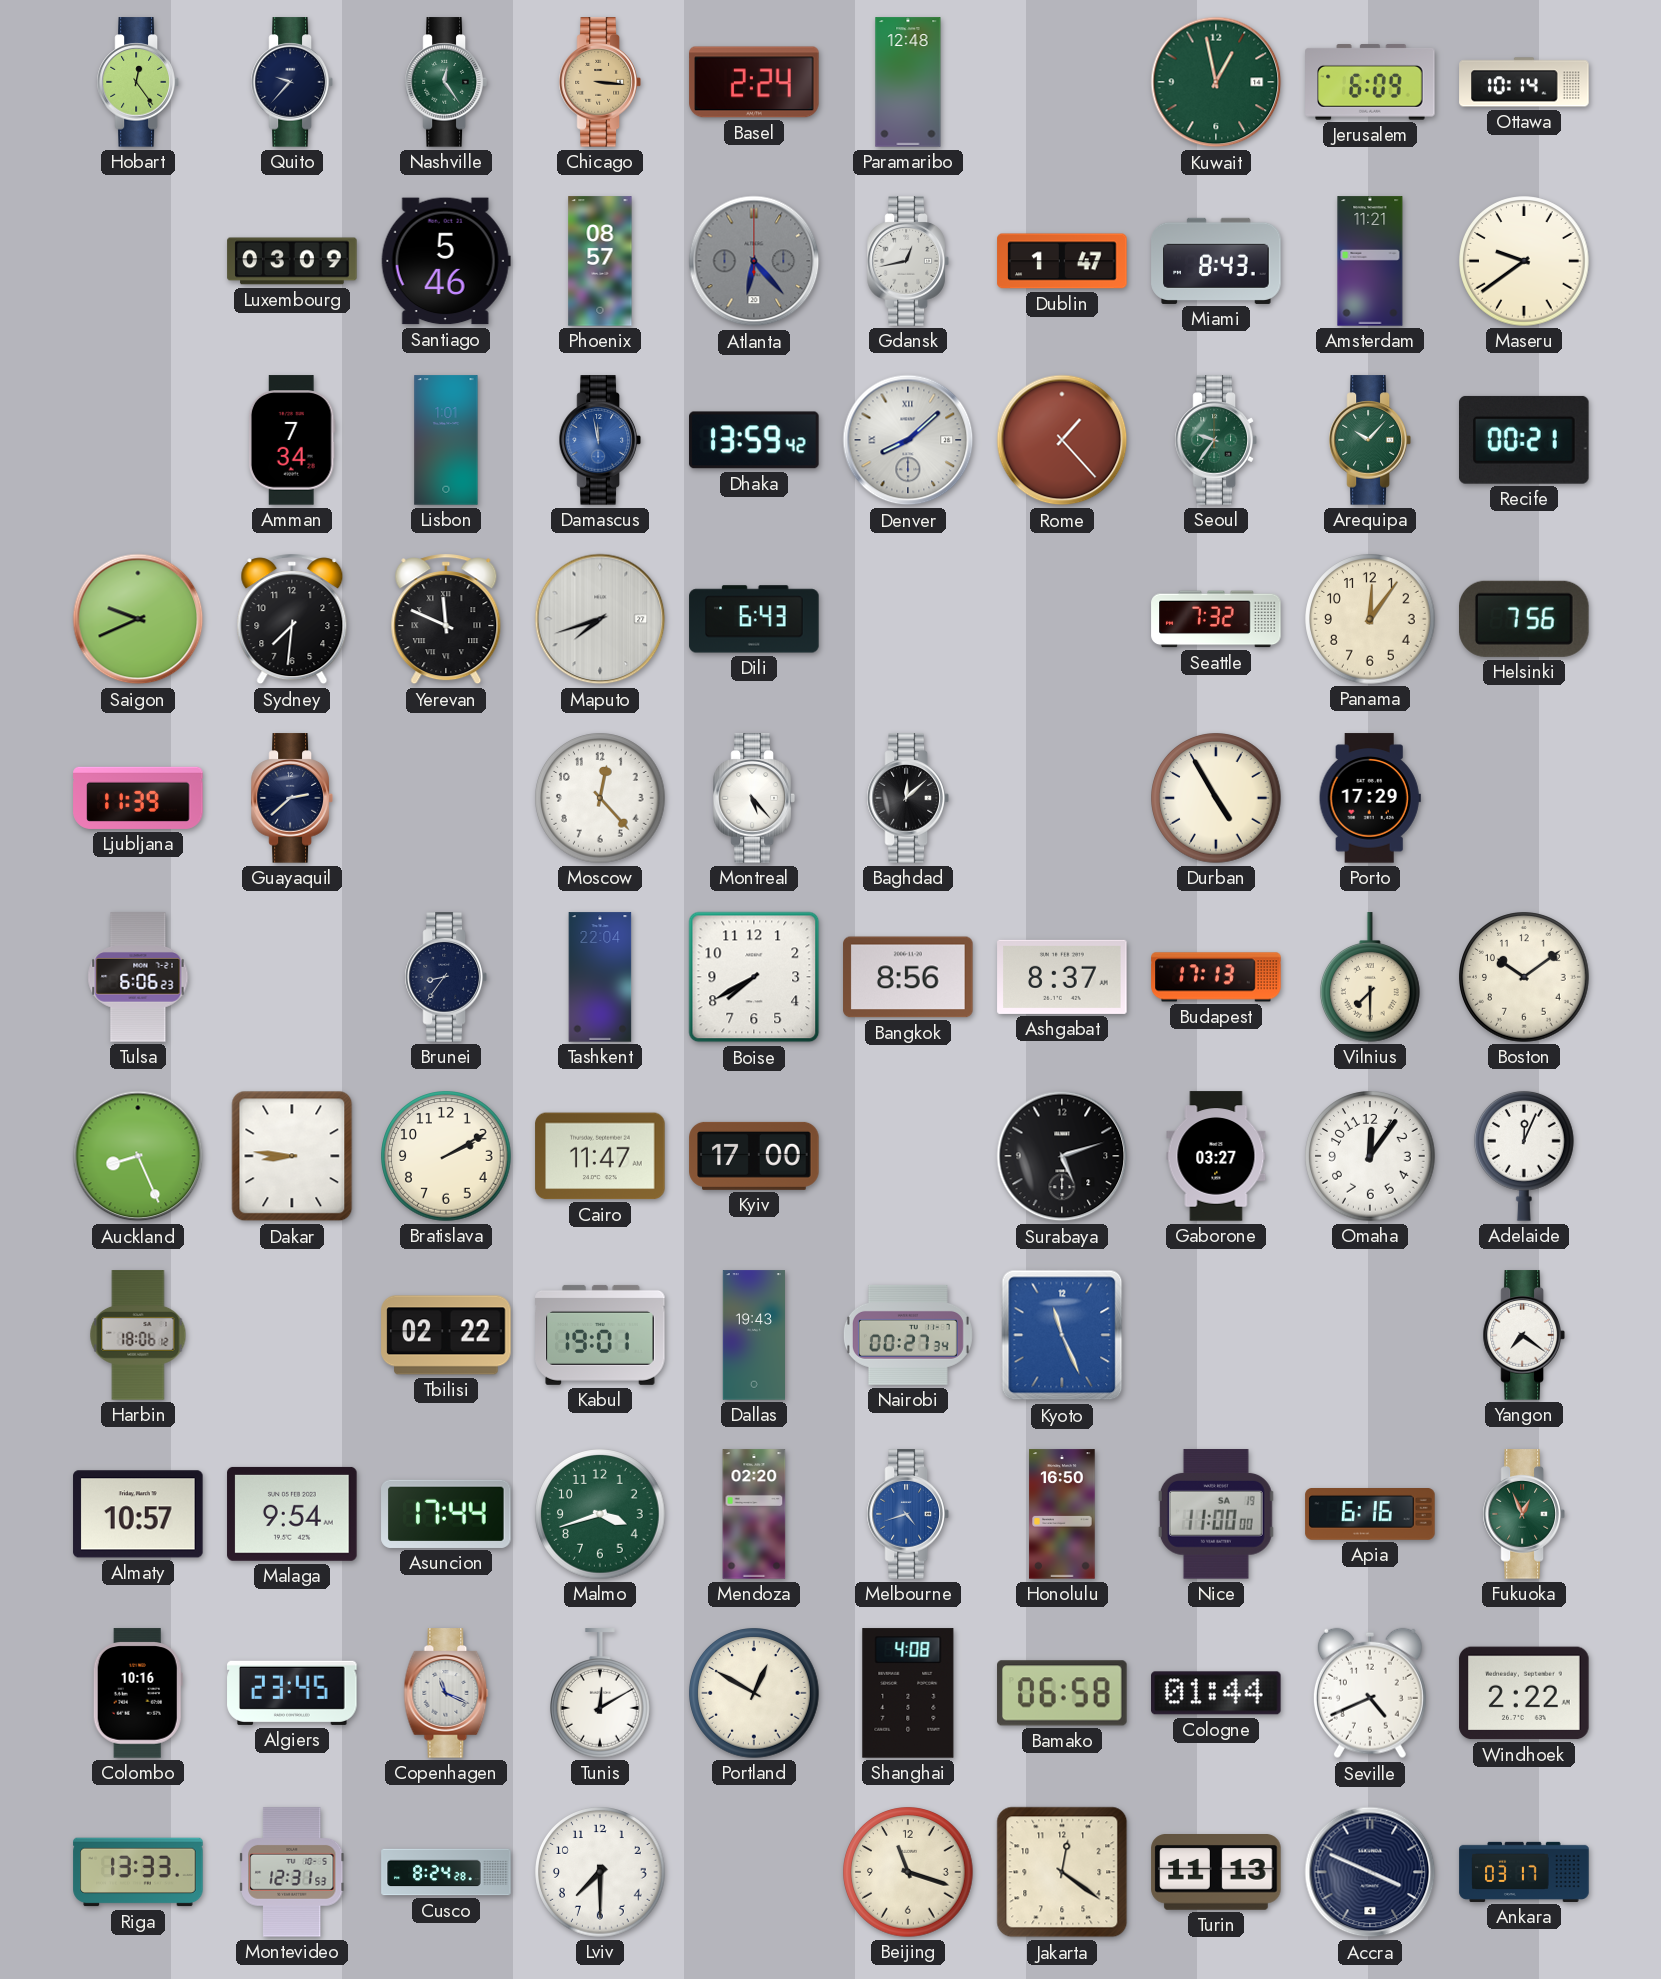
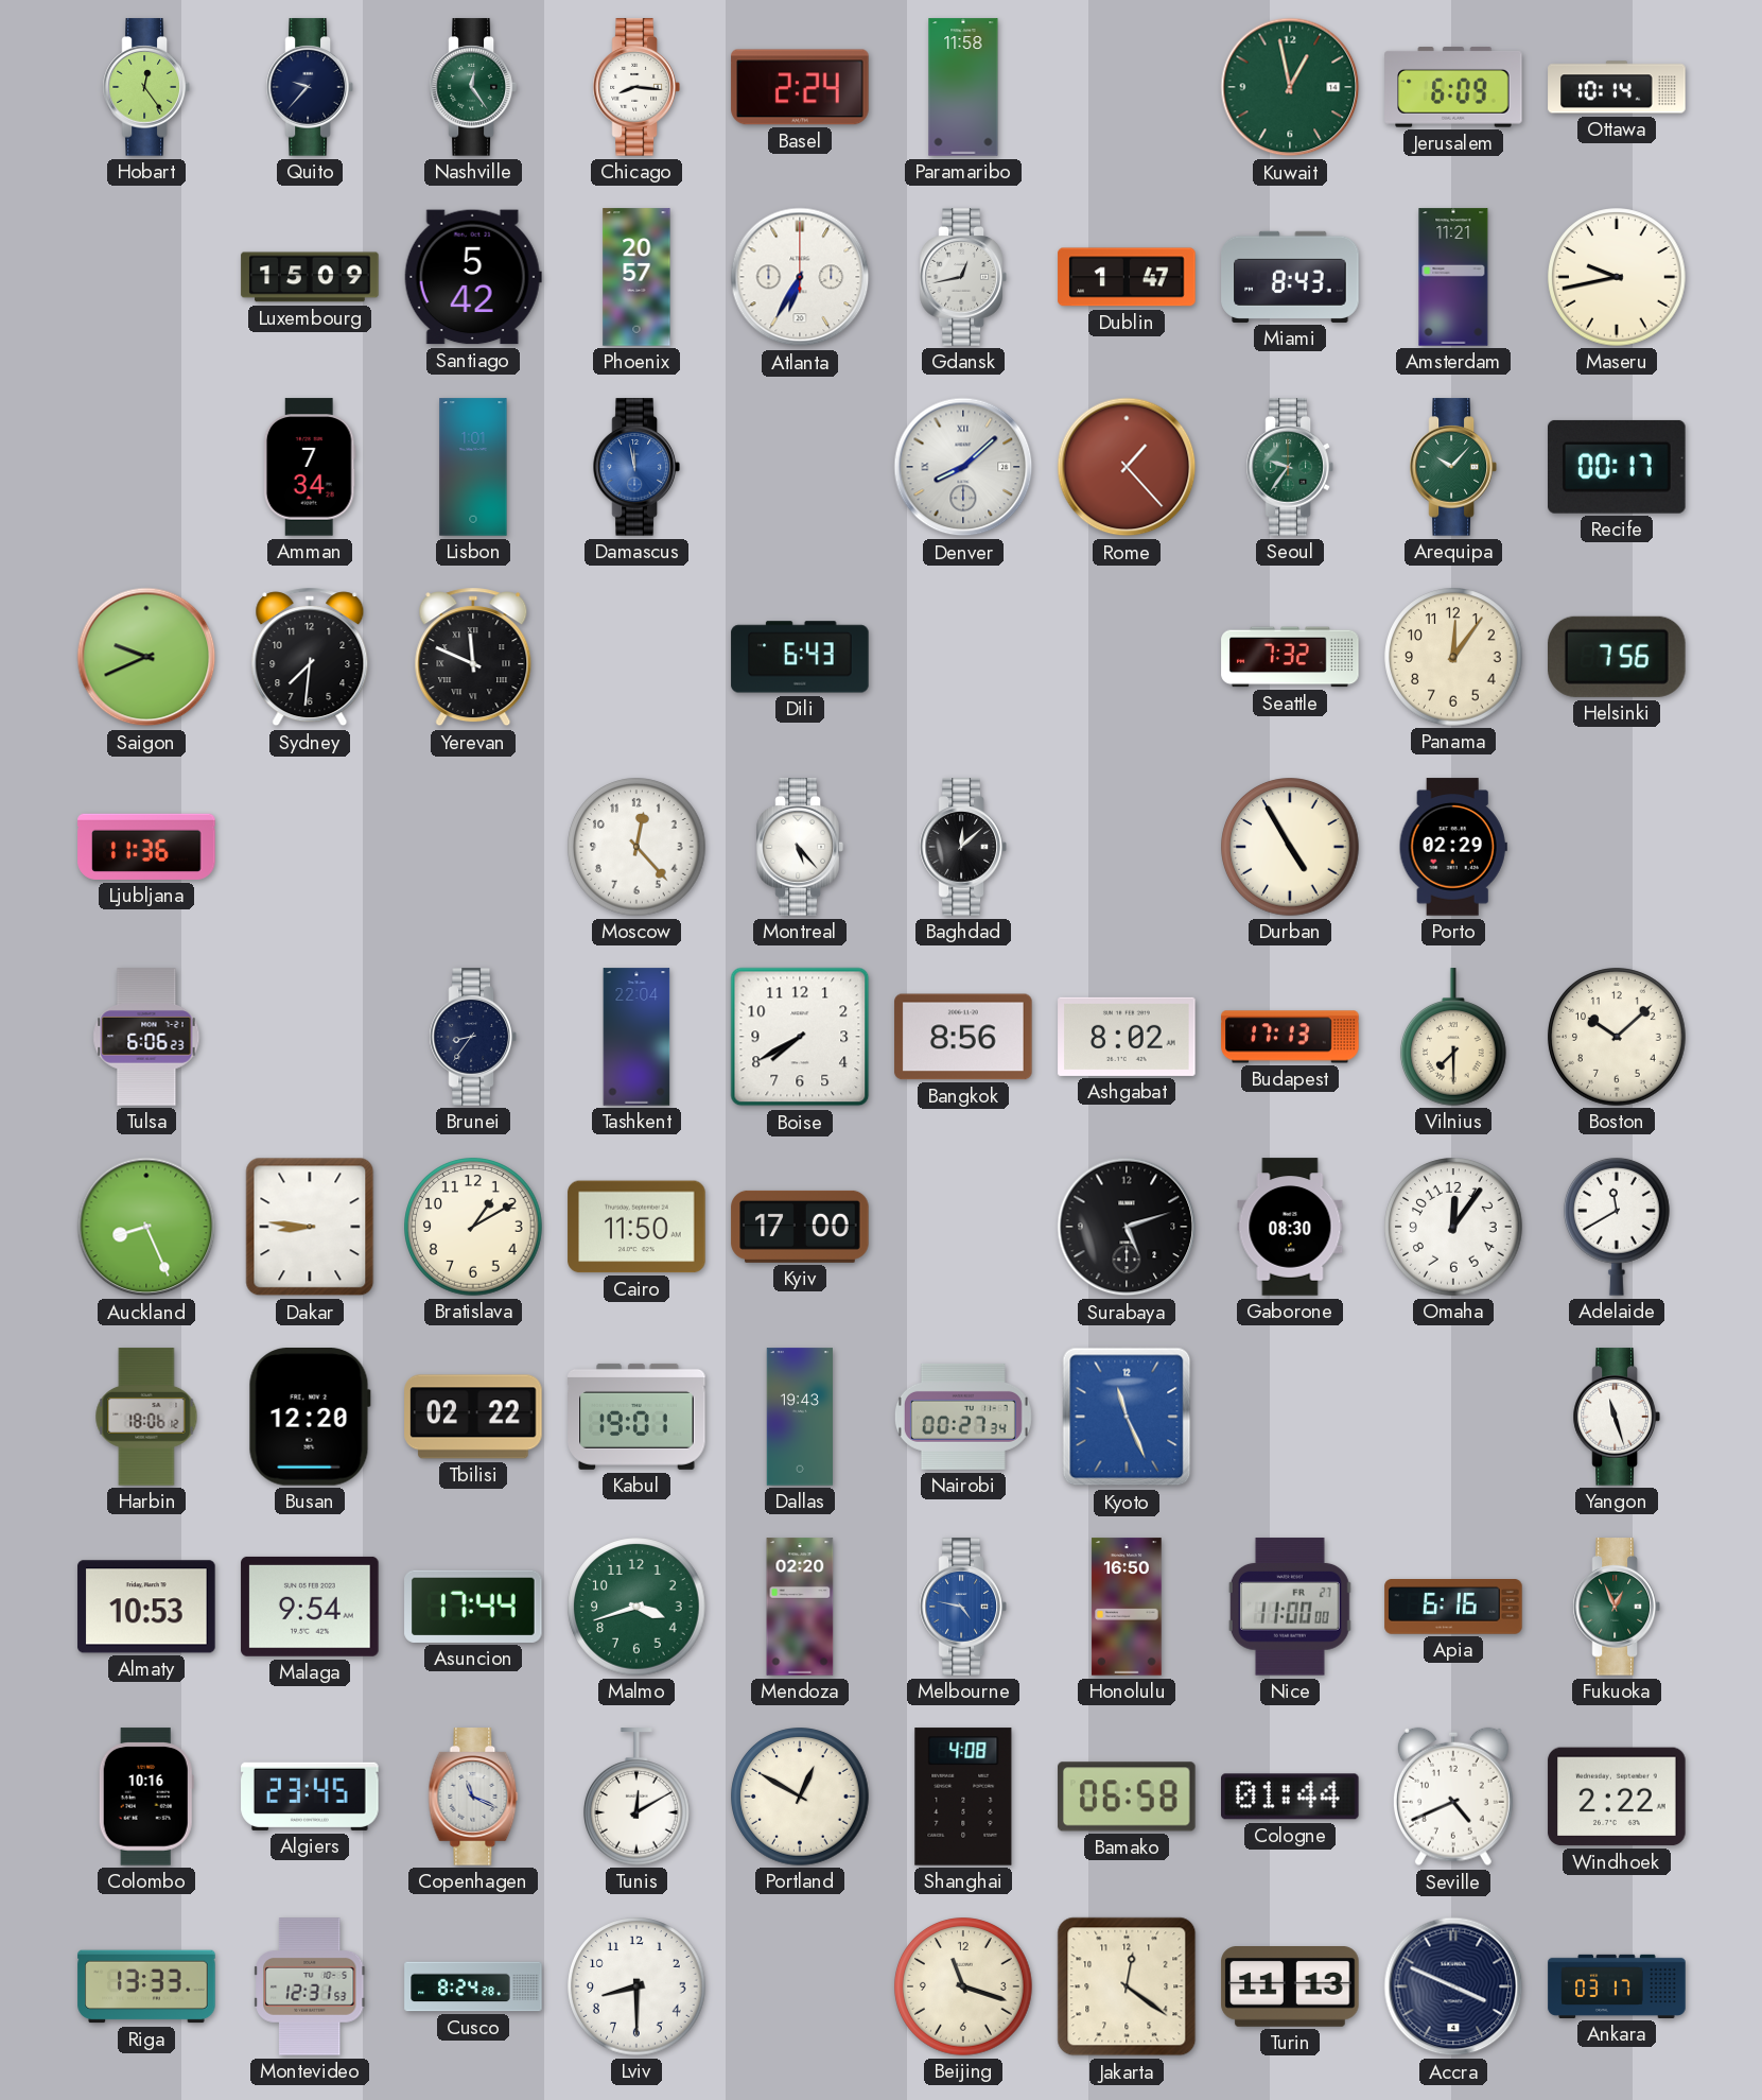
Chicago: 3:16 -> 8:16 (636, 87)
Chicago dial: champagne -> white (636, 87)
Paramaribo: 12:48 -> 11:58 (963, 87)
Luxembourg: 03:09 -> 15:09 (310, 277)
Santiago: 5:46 -> 5:42 (473, 277)
Phoenix: 08:57 -> 20:57 (636, 277)
Atlanta: 6:23 -> 6:35 (800, 277)
Atlanta dial: grey -> white (800, 277)
Maseru: 9:39 -> 9:43 (1617, 277)
Dhaka: 13:59 -> none (754, 440)
Recife: 00:21 -> 00:17 (1618, 467)
Maputo: 7:42 -> none (600, 619)
Ljubljana: 11:39 -> 11:36 (146, 847)
Guayaquil: 2:38 -> none (292, 798)
Porto: 17:29 -> 02:29 (1453, 847)
Ashgabat: 8:37 -> 8:02 (1127, 1037)
Boston: 10:09 -> 10:08 (1617, 1037)
Bratislava: 2:10 -> 1:10 (473, 1227)
Cairo: 11:47 -> 11:50 (636, 1227)
Gaborone: 03:27 -> 08:30 (1290, 1227)
Adelaide: 12:04 -> 11:40 (1618, 1227)
Busan: none -> 12:20 (310, 1417)
Yangon: 7:21 -> 11:27 (1617, 1417)
Almaty: 10:57 -> 10:53 (146, 1607)
Melbourne: 4:42 -> 4:47 (963, 1607)
Nice date: SA 19 -> FR 27 (1290, 1607)
Lviv: 7:30 -> 8:30 (636, 1986)
